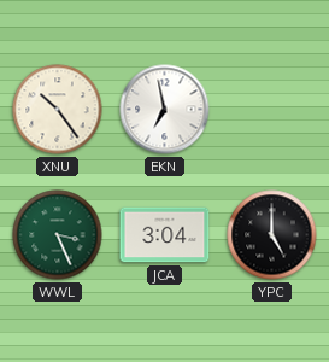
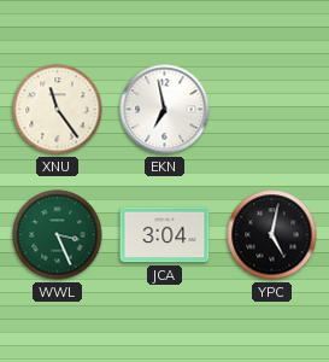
XNU: 10:24 -> 11:24 (58, 110)
YPC: 5:00 -> 5:02 (272, 235)
